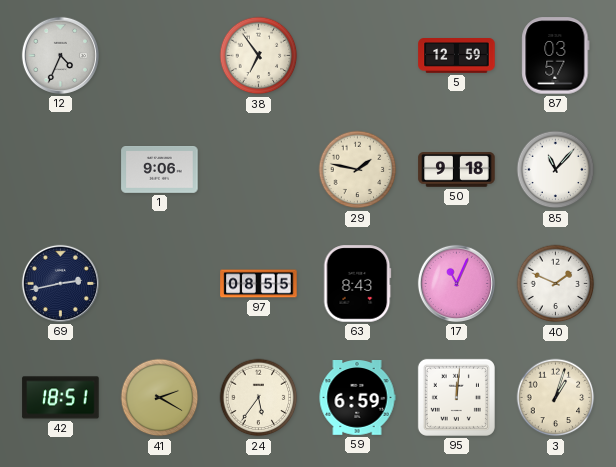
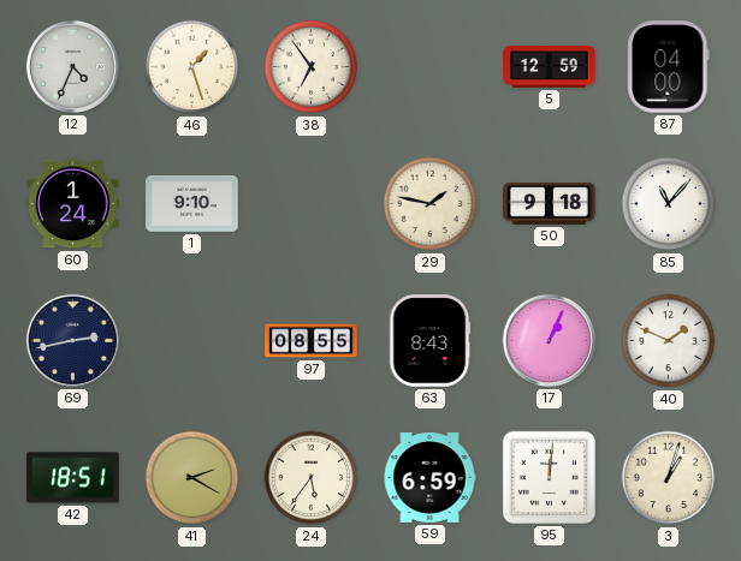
46: none -> 1:27 (192, 67)
87: 03:57 -> 04:00 (669, 67)
60: none -> 1:24 (73, 204)
1: 9:06 -> 9:10 (192, 204)
17: 11:04 -> 1:04 (549, 340)
